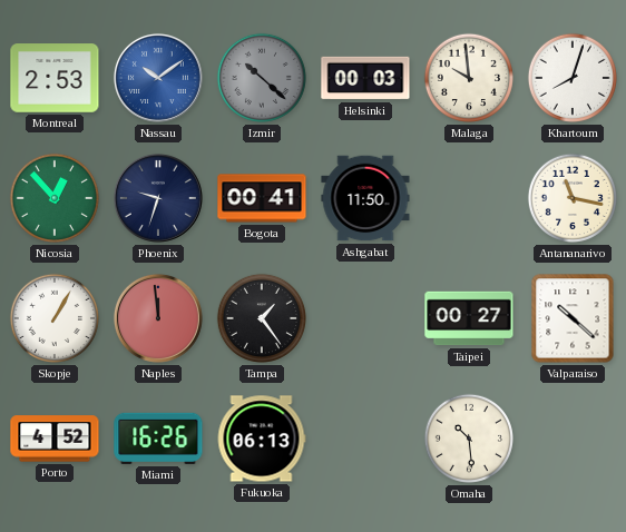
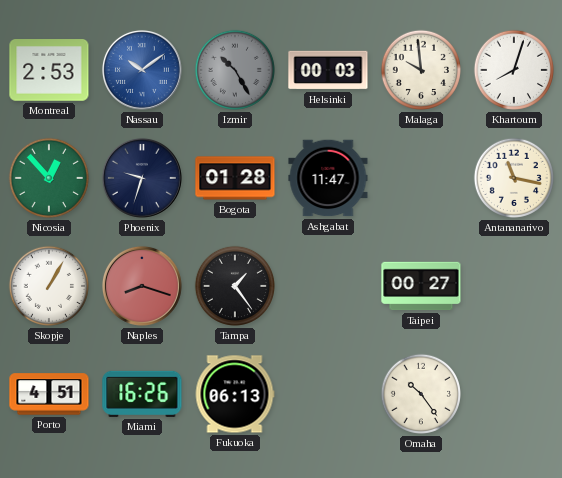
Izmir: 10:22 -> 10:25 (235, 70)
Bogota: 00:41 -> 01:28 (235, 178)
Ashgabat: 11:50 -> 11:47 (328, 178)
Naples: 11:59 -> 8:18 (142, 286)
Valparaiso: 10:22 -> none (573, 318)
Porto: 4:52 -> 4:51 (49, 394)
Omaha: 10:29 -> 10:24 (421, 394)
